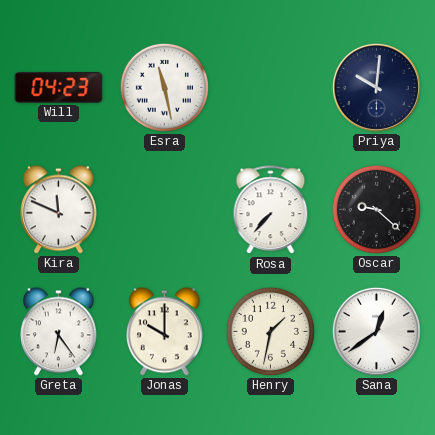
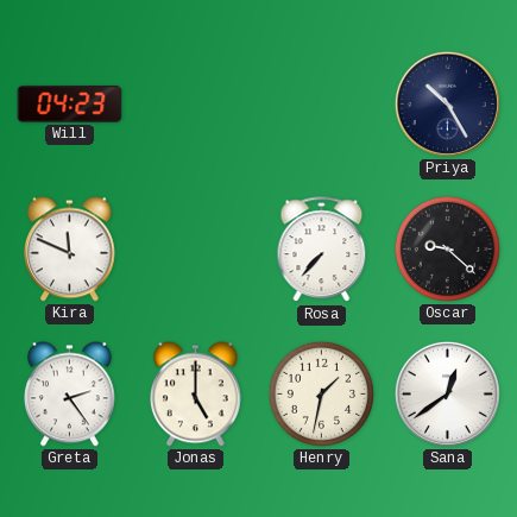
Esra: 11:28 -> none (164, 87)
Priya: 10:01 -> 10:25 (447, 103)
Greta: 6:24 -> 2:24 (70, 395)
Jonas: 10:00 -> 5:00 (196, 395)
